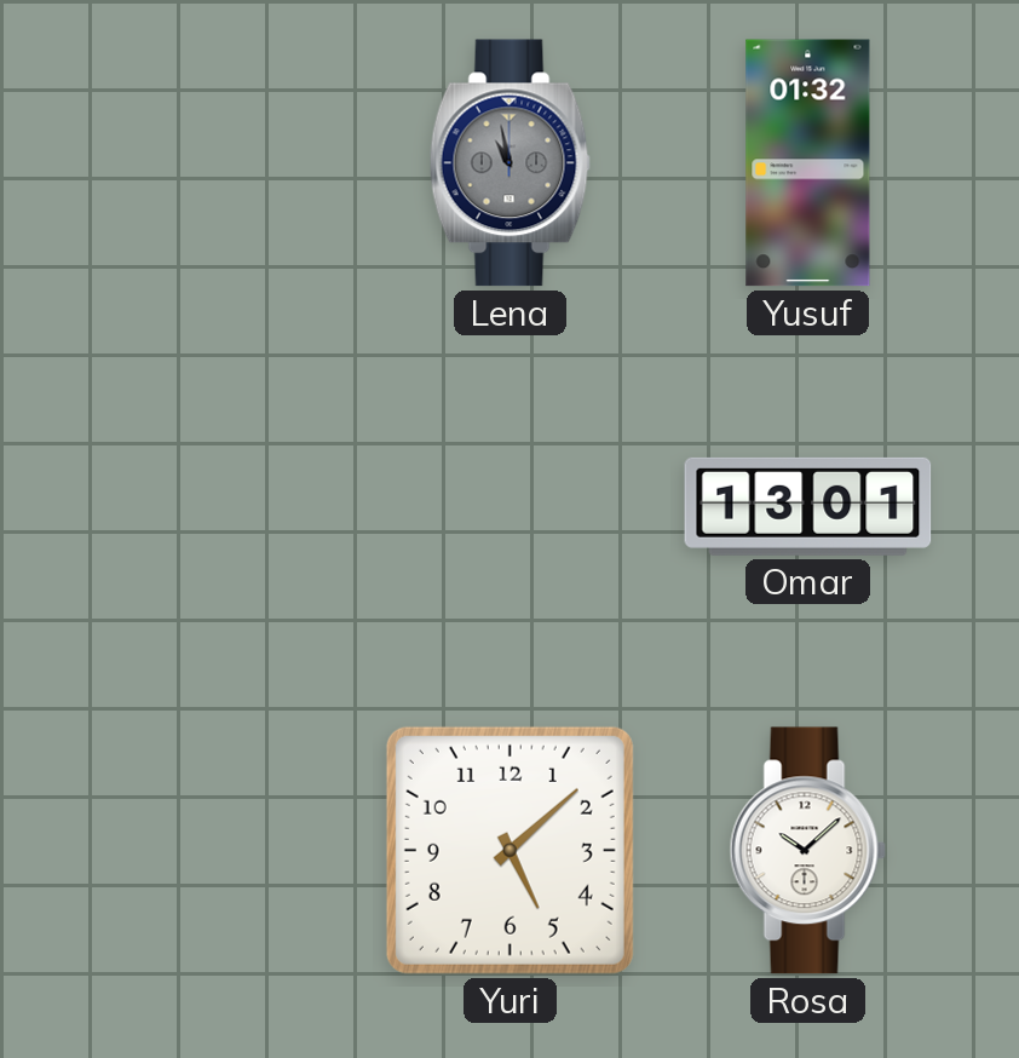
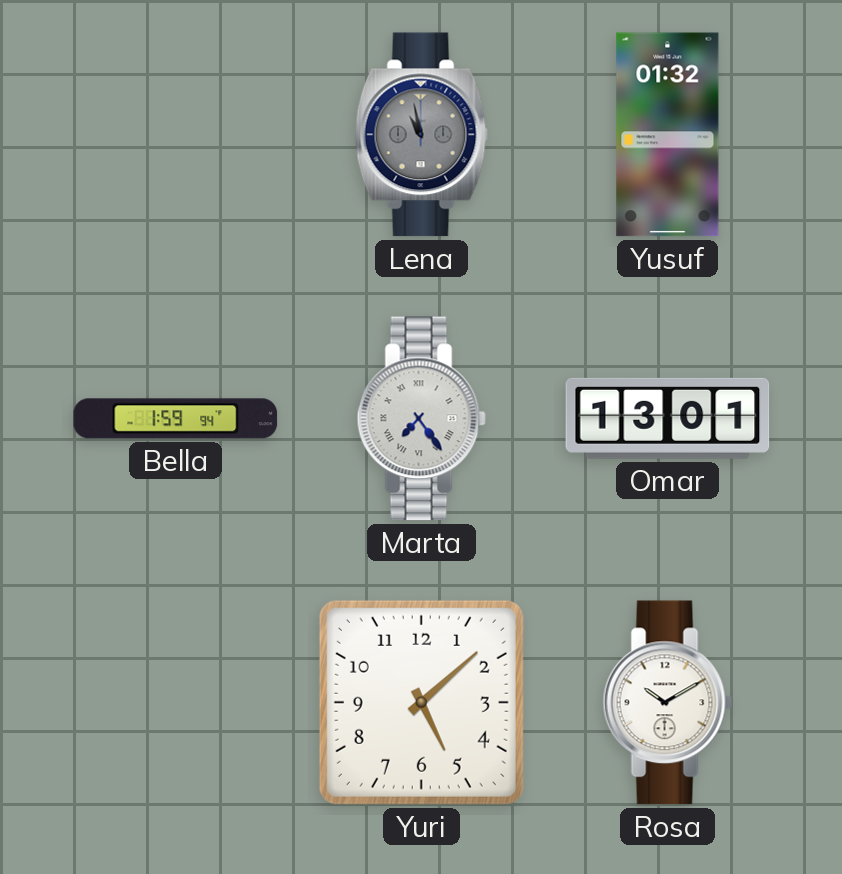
Bella: none -> 1:59 (176, 419)
Marta: none -> 7:24 (421, 419)
Rosa: 10:08 -> 10:10 (667, 703)
